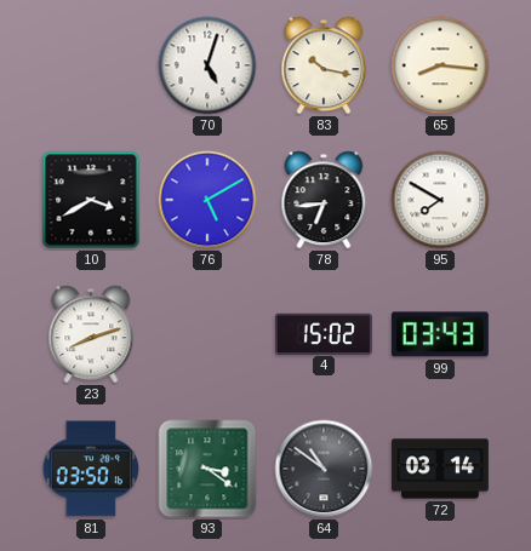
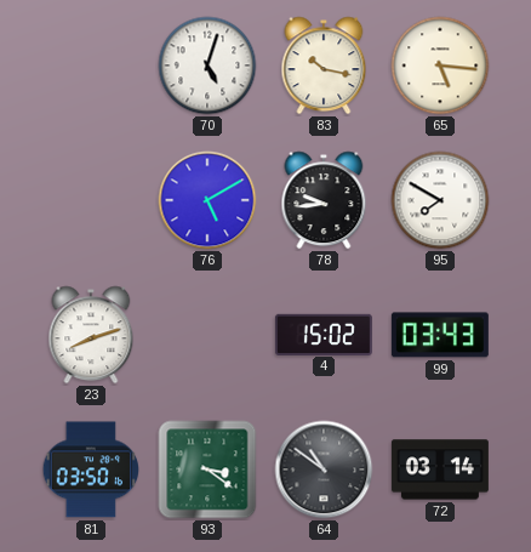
65: 8:16 -> 5:16 (440, 66)
10: 3:40 -> none (91, 200)
78: 6:44 -> 9:44 (324, 200)
